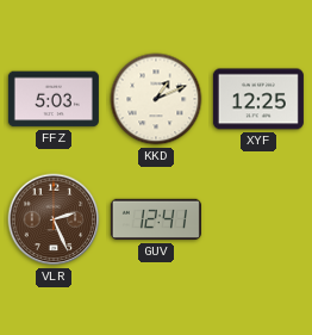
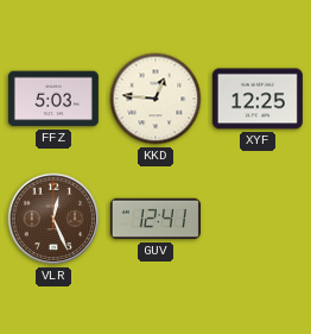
KKD: 1:11 -> 12:46 (155, 99)
VLR: 2:26 -> 12:26 (53, 219)
